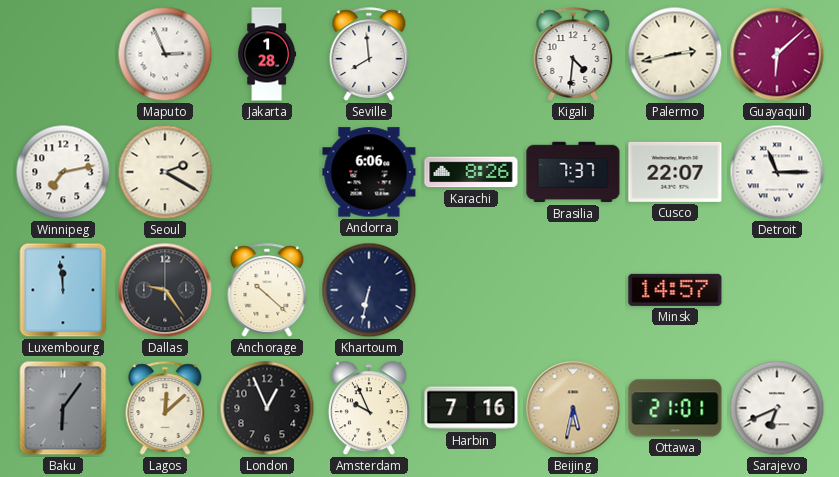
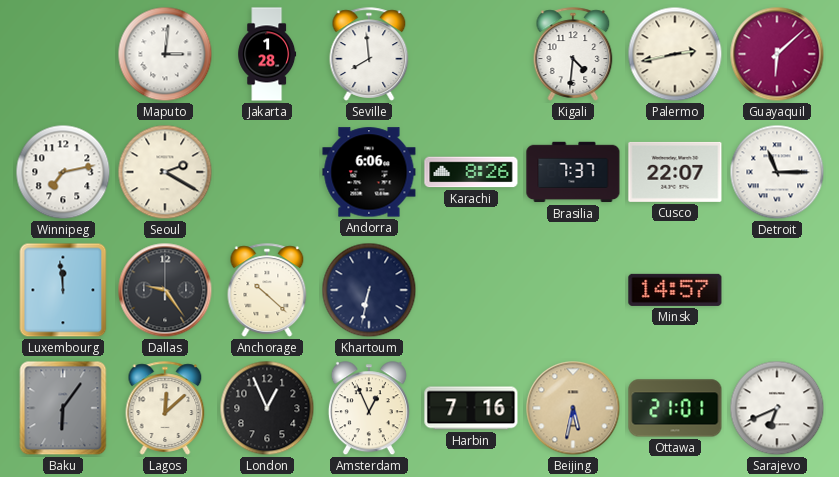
Maputo: 2:56 -> 3:01 (165, 54)
Amsterdam: 9:56 -> 12:56 (369, 409)
